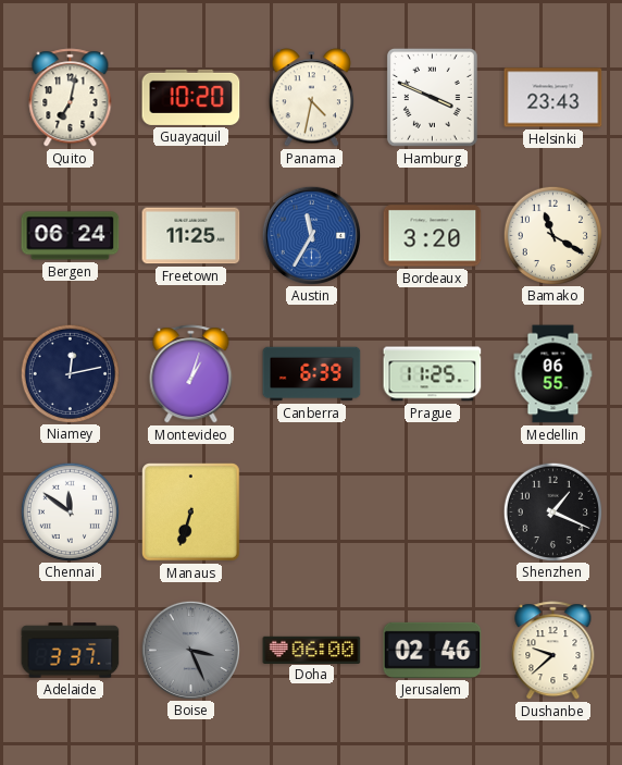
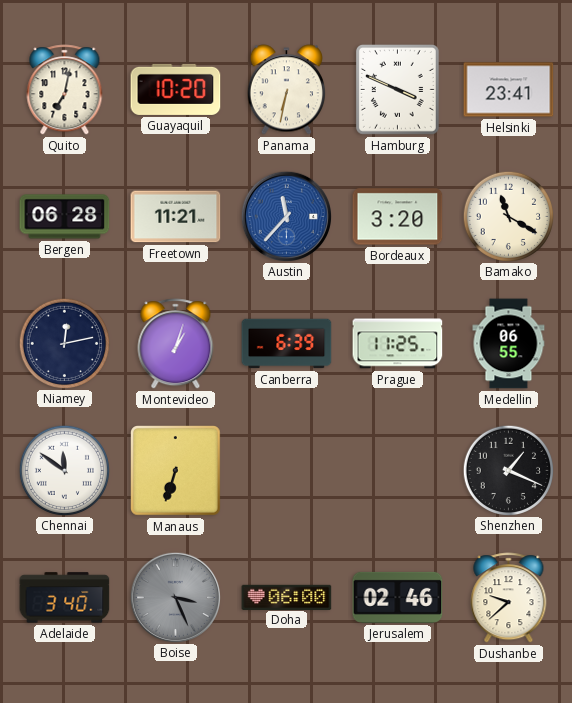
Panama: 4:32 -> 6:32 (286, 90)
Helsinki: 23:43 -> 23:41 (509, 90)
Bergen: 06:24 -> 06:28 (65, 217)
Freetown: 11:25 -> 11:21 (176, 217)
Austin: 11:35 -> 11:37 (286, 216)
Adelaide: 3:37 -> 3:40 (65, 598)
